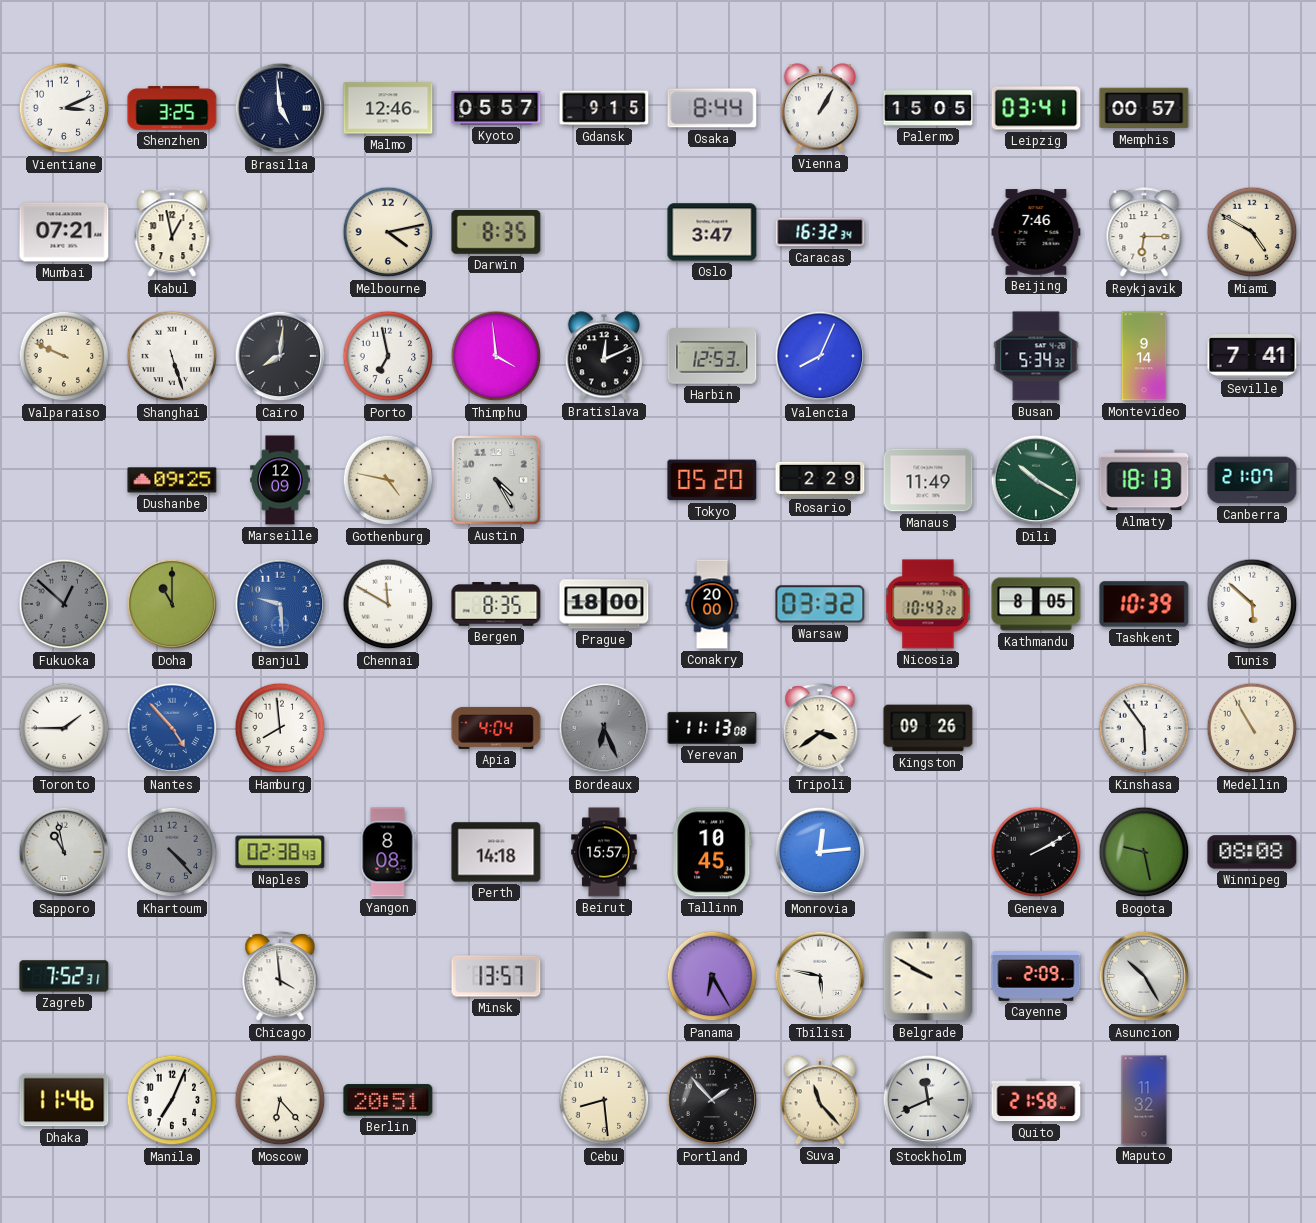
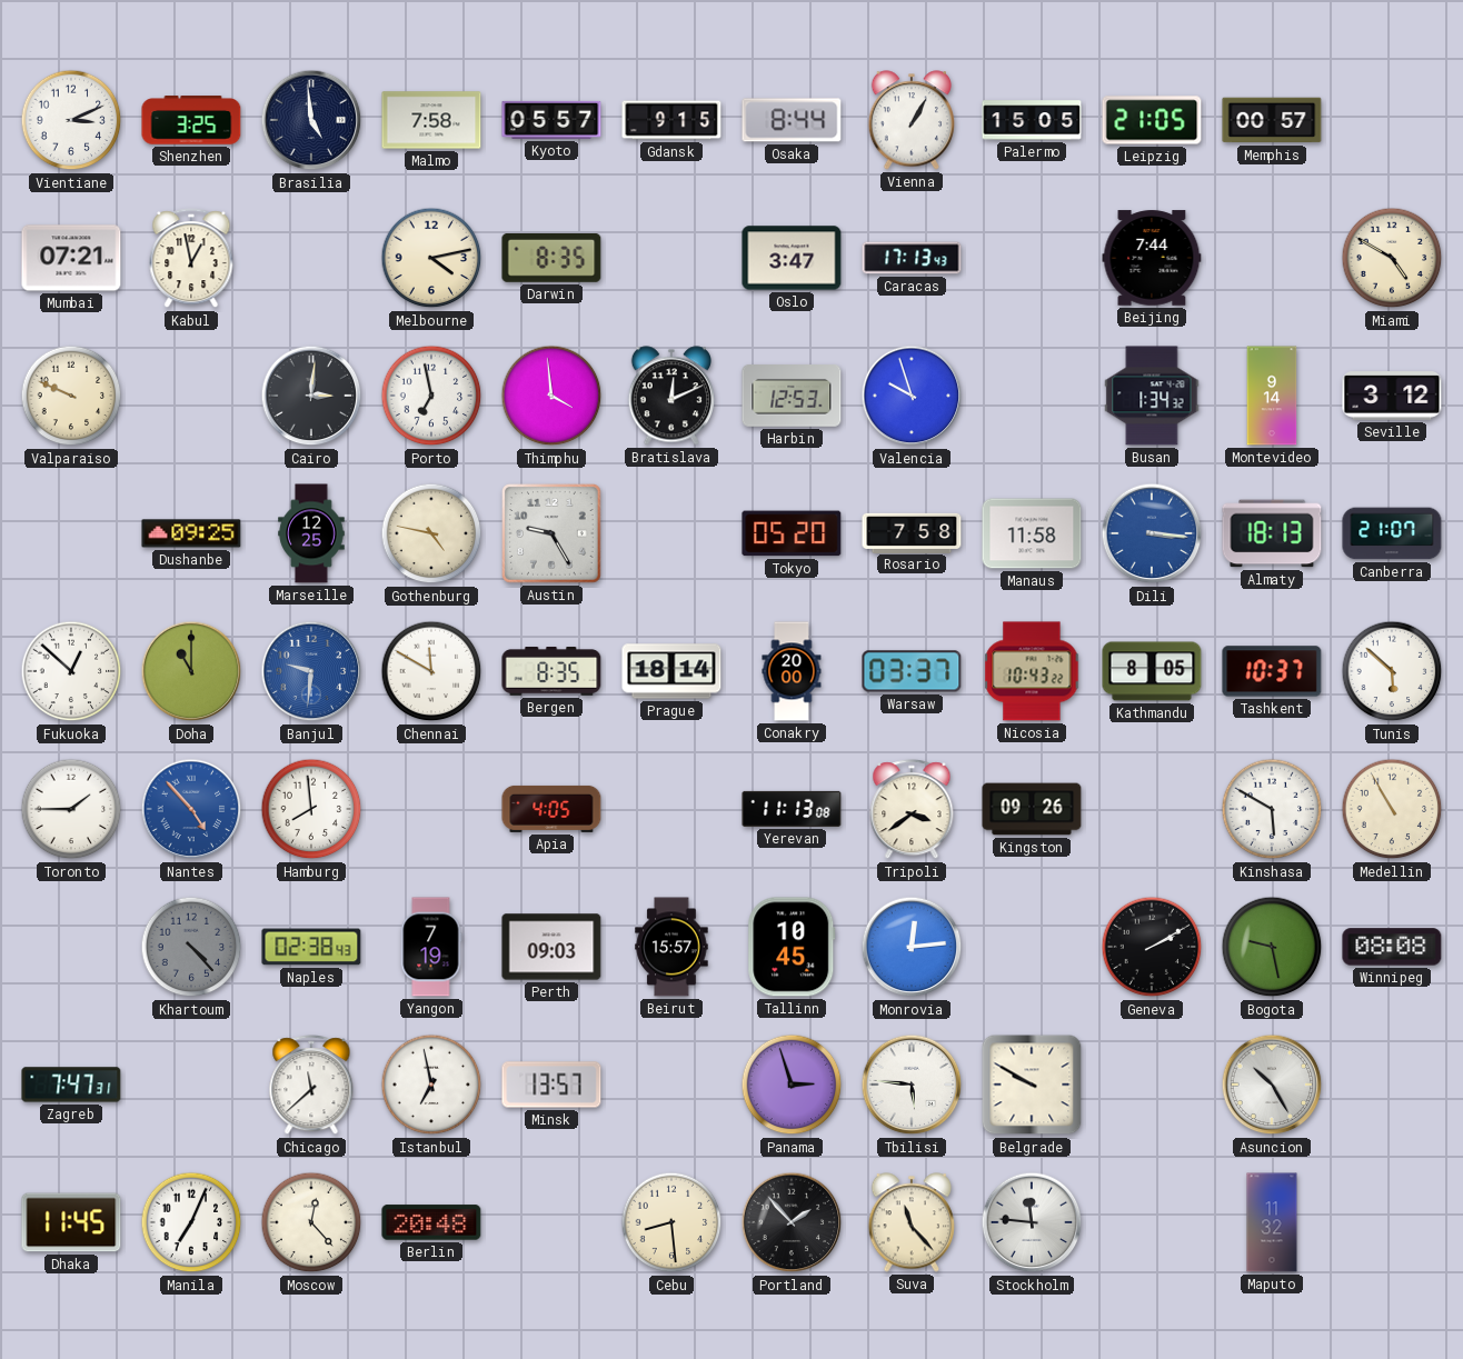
Malmo: 12:46 -> 7:58 (431, 120)
Leipzig: 03:41 -> 21:05 (1152, 120)
Caracas: 16:32 -> 17:13 (912, 258)
Beijing: 7:46 -> 7:44 (1152, 258)
Reykjavik: 6:15 -> none (1144, 233)
Shanghai: 5:27 -> none (172, 356)
Cairo: 8:01 -> 3:01 (311, 396)
Valencia: 8:04 -> 9:57 (912, 396)
Busan: 5:34 -> 1:34 (1152, 396)
Seville: 7:41 -> 3:12 (1392, 396)
Marseille: 12:09 -> 12:25 (311, 533)
Austin: 4:25 -> 9:25 (553, 534)
Rosario: 2:29 -> 7:58 (912, 532)
Manaus: 11:49 -> 11:58 (1032, 533)
Dili: 10:20 -> 3:16 (1152, 533)
Dili dial: green -> blue (1152, 533)
Fukuoka dial: grey -> white (71, 671)
Banjul: 9:29 -> 9:31 (311, 671)
Prague: 18:00 -> 18:14 (671, 671)
Warsaw: 03:32 -> 03:37 (912, 671)
Tashkent: 10:39 -> 10:37 (1272, 671)
Apia: 4:04 -> 4:05 (551, 809)
Bordeaux: 6:26 -> none (604, 728)
Kinshasa: 5:54 -> 5:50 (1272, 809)
Sapporo: 10:58 -> none (64, 852)
Yangon: 8:08 -> 7:19 (431, 947)
Perth: 14:18 -> 09:03 (551, 947)
Zagreb: 7:52 -> 7:47 (71, 1085)
Chicago: 3:59 -> 11:38 (311, 1086)
Istanbul: none -> 6:58 (431, 1085)
Panama: 6:25 -> 2:57 (792, 1085)
Tbilisi: 5:47 -> 5:46 (912, 1085)
Cayenne: 2:09 -> none (1036, 977)
Dhaka: 11:46 -> 11:45 (71, 1222)
Moscow: 6:23 -> 12:23 (311, 1222)
Berlin: 20:51 -> 20:48 (431, 1222)
Stockholm: 11:41 -> 11:46 (1032, 1222)
Quito: 21:58 -> none (1036, 1100)
